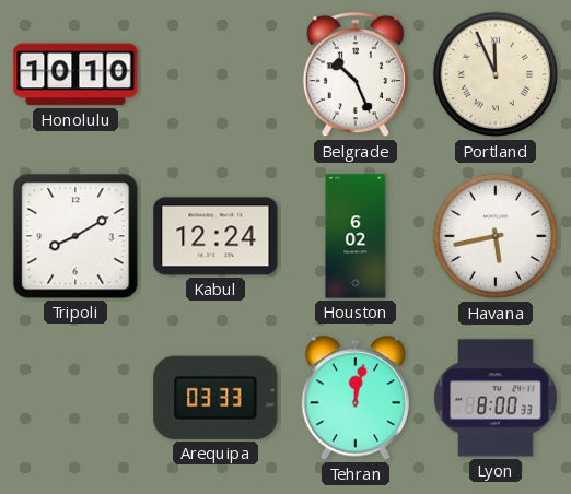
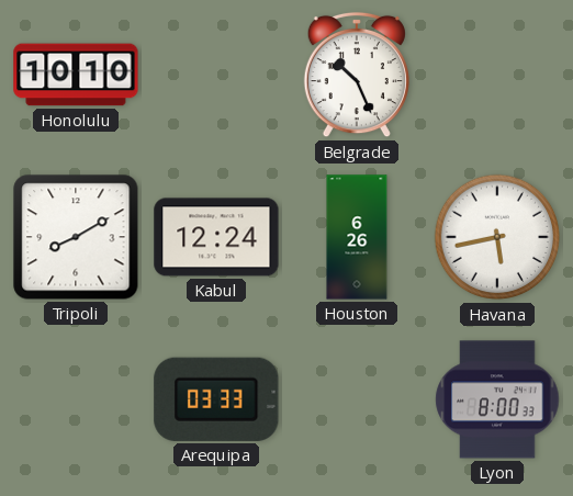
Portland: 11:56 -> none (496, 74)
Houston: 6:02 -> 6:26 (357, 237)
Tehran: 12:02 -> none (356, 398)
